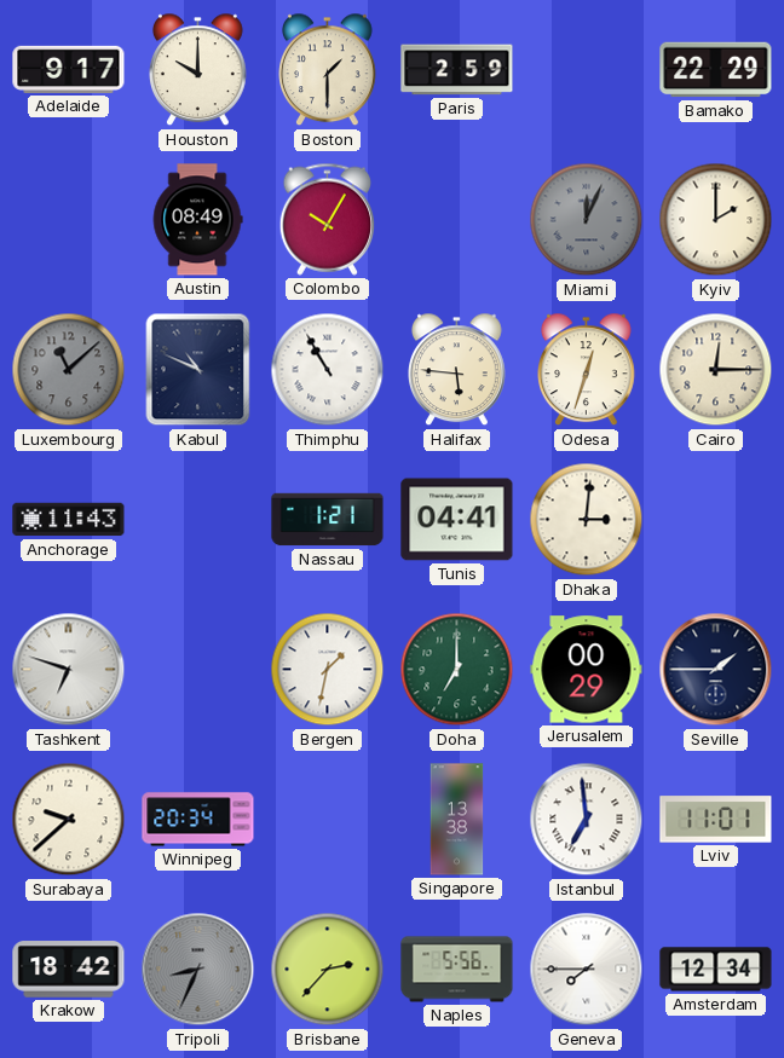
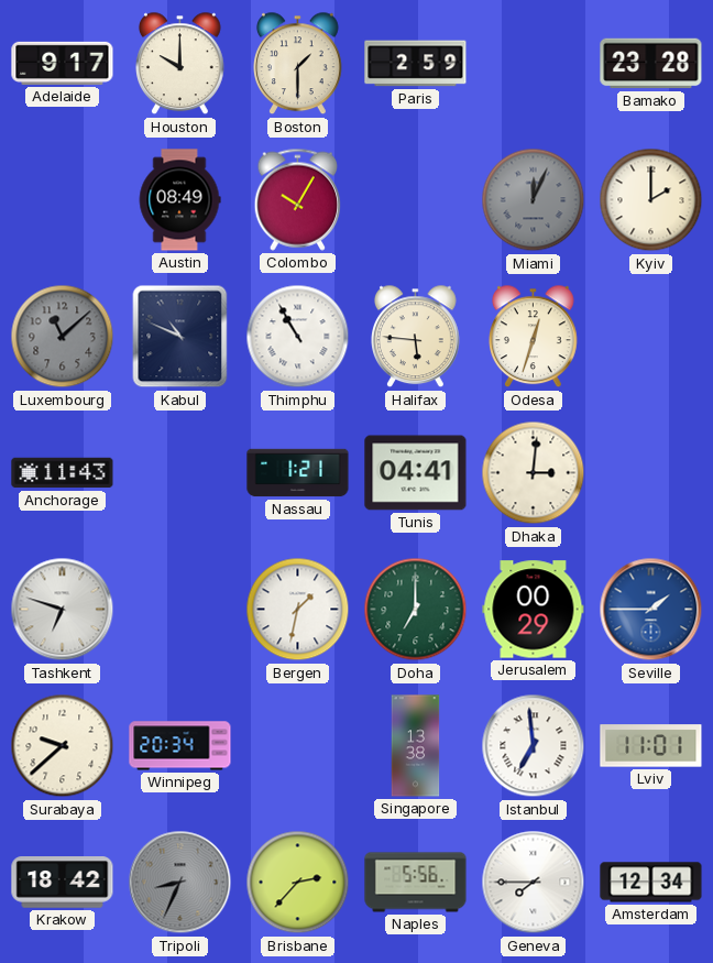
Bamako: 22:29 -> 23:28 (651, 64)
Cairo: 12:15 -> none (716, 370)
Seville dial: navy -> blue (651, 610)
